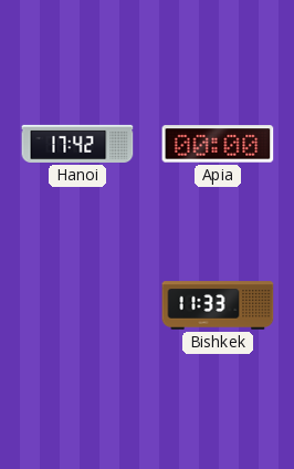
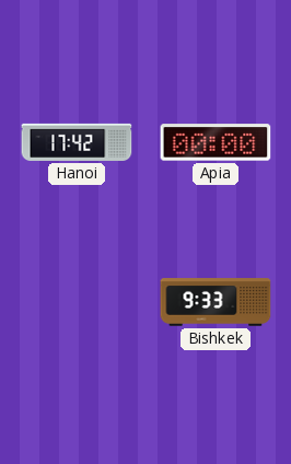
Bishkek: 11:33 -> 9:33 (216, 302)
